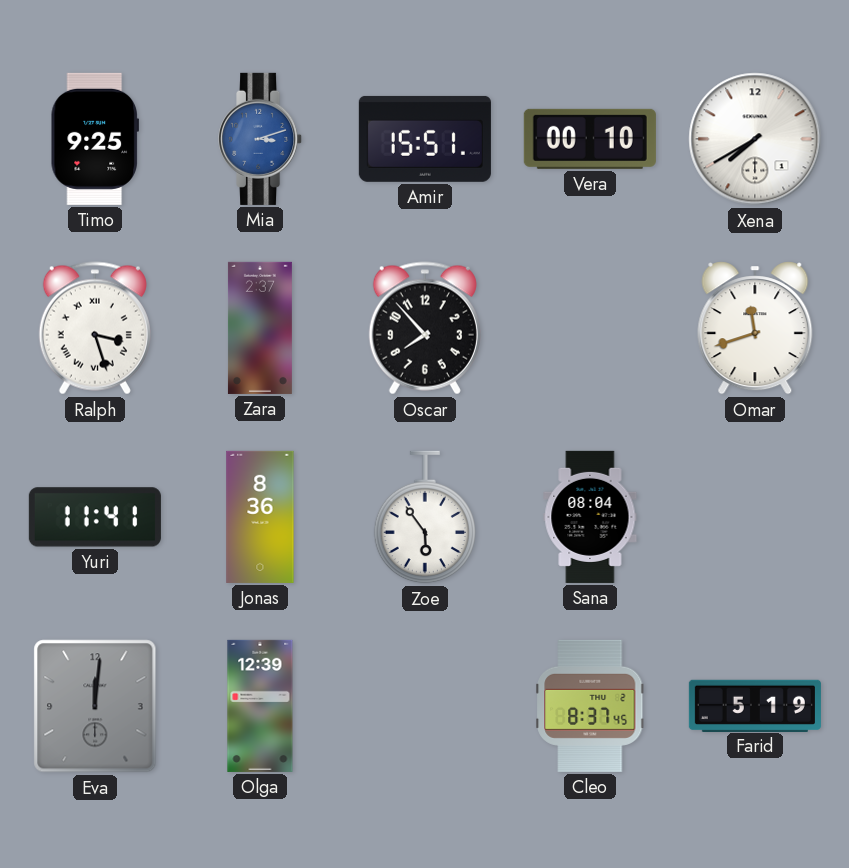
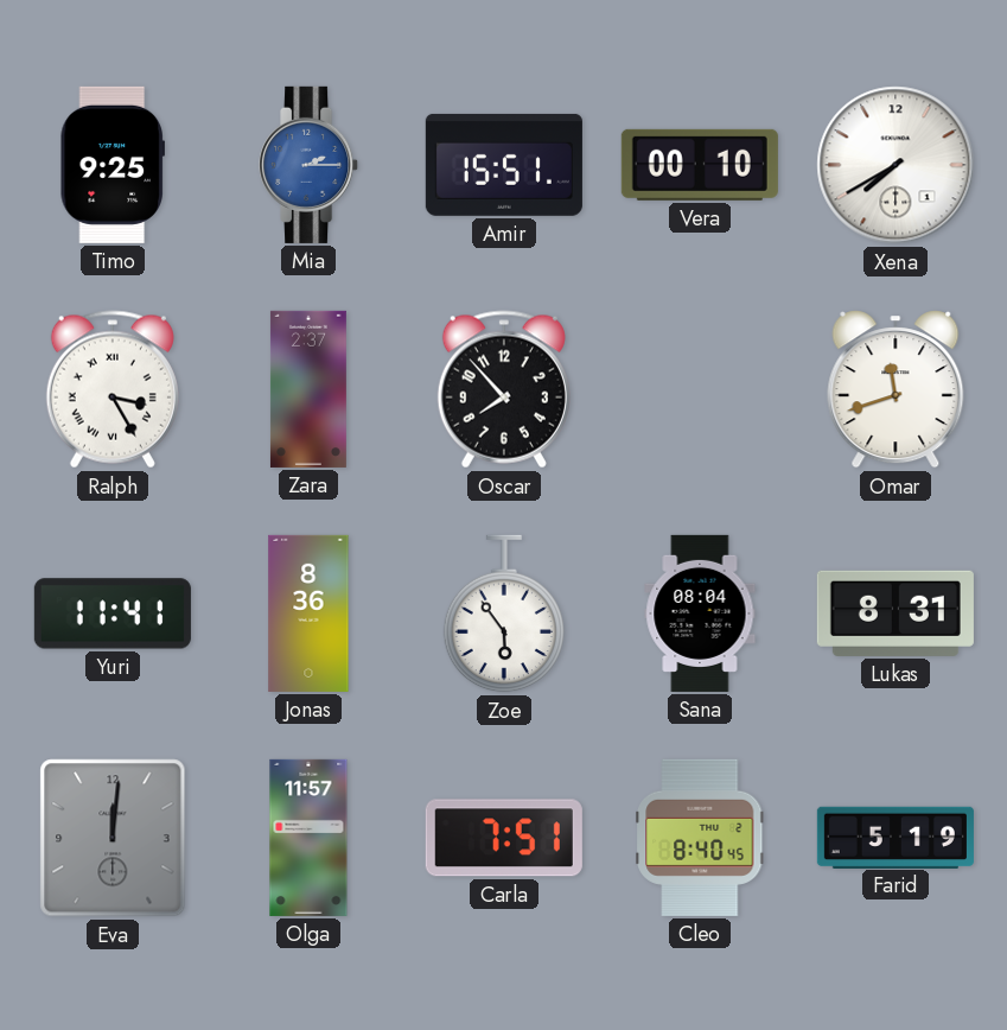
Mia: 3:12 -> 2:15 (310, 165)
Ralph: 3:27 -> 3:25 (113, 389)
Lukas: none -> 8:31 (896, 613)
Olga: 12:39 -> 11:57 (308, 838)
Carla: none -> 7:51 (504, 838)
Cleo: 8:37 -> 8:40 (700, 838)
